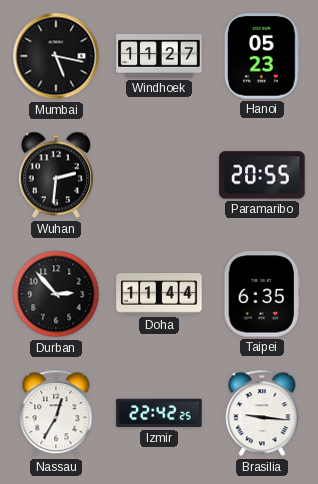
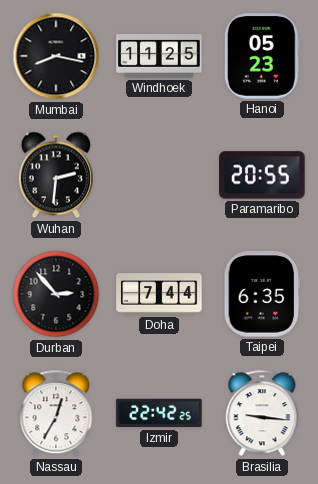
Mumbai: 5:17 -> 8:17 (56, 56)
Windhoek: 11:27 -> 11:25 (159, 57)
Doha: 11:44 -> 7:44 (159, 294)
